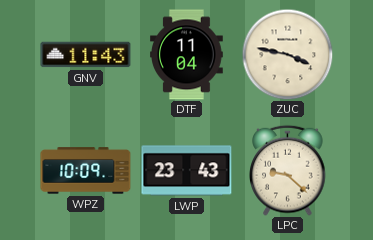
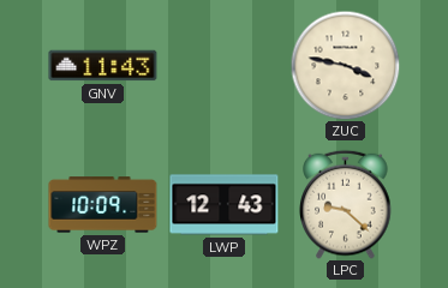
DTF: 11:04 -> none (187, 55)
LWP: 23:43 -> 12:43 (225, 205)
